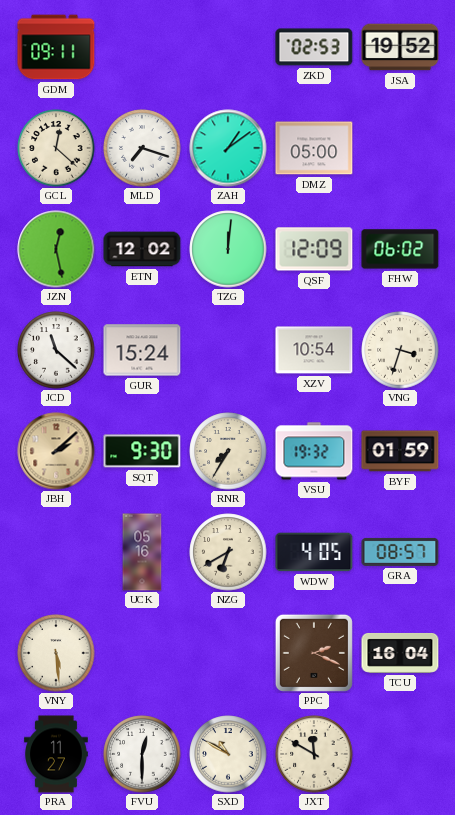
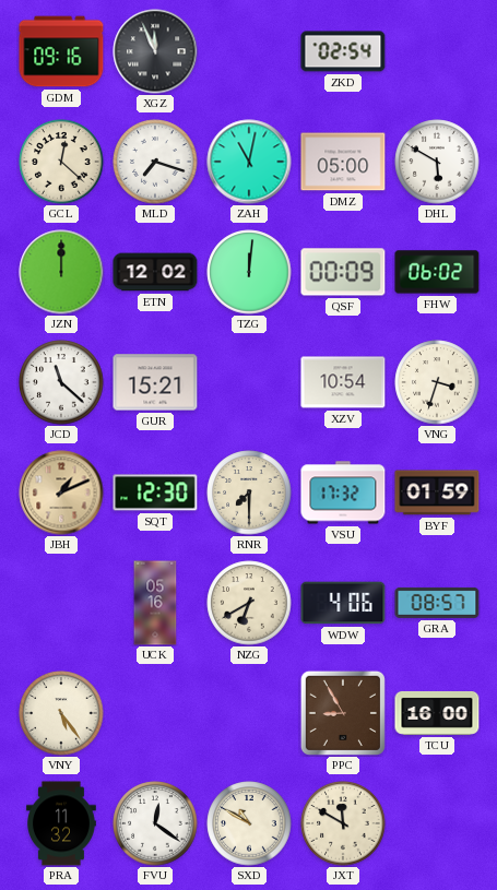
GDM: 09:11 -> 09:16 (61, 51)
XGZ: none -> 11:56 (155, 51)
ZKD: 02:53 -> 02:54 (343, 51)
JSA: 19:52 -> none (400, 47)
ZAH: 1:09 -> 11:02 (249, 162)
DHL: none -> 5:50 (437, 162)
JZN: 12:28 -> 12:00 (61, 272)
QSF: 12:09 -> 00:09 (343, 272)
GUR: 15:24 -> 15:21 (155, 382)
JBH: 2:08 -> 1:11 (61, 493)
SQT: 9:30 -> 12:30 (155, 493)
RNR: 7:35 -> 7:30 (249, 493)
VSU: 19:32 -> 17:32 (343, 493)
WDW: 4:05 -> 4:06 (343, 603)
VNY: 5:29 -> 5:24 (61, 713)
PPC: 2:19 -> 8:55 (343, 713)
TCU: 16:04 -> 16:00 (437, 713)
PRA: 11:27 -> 11:32 (62, 823)
FVU: 12:30 -> 12:21 (155, 823)
